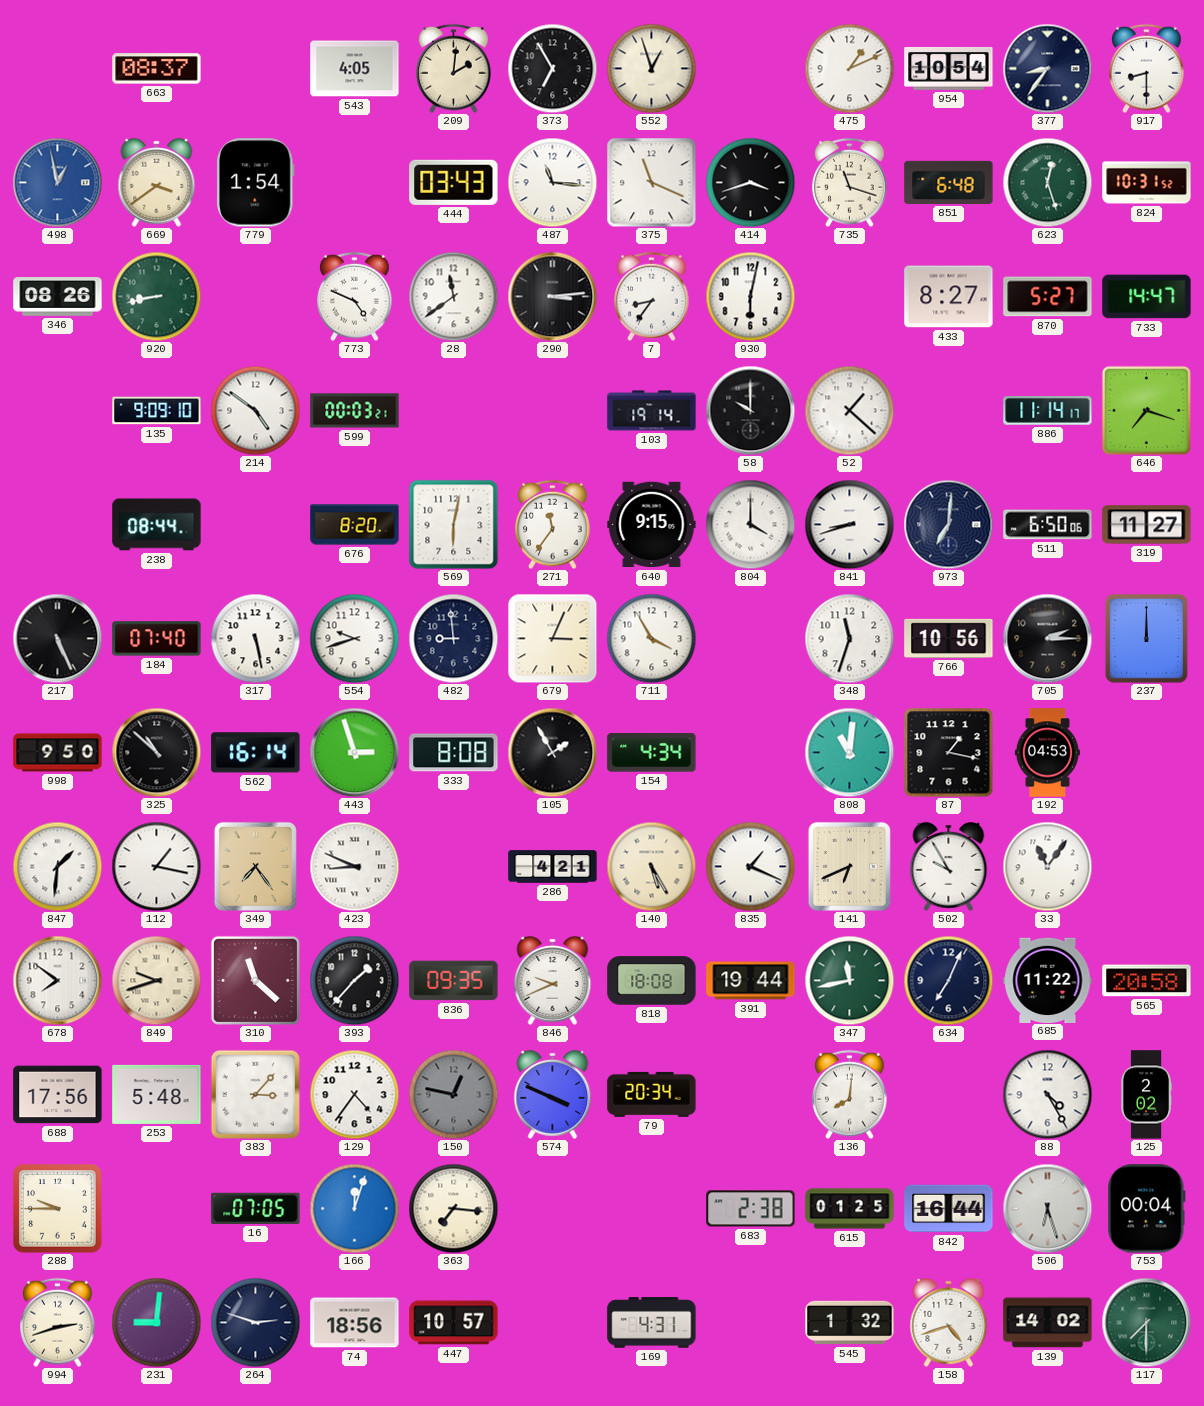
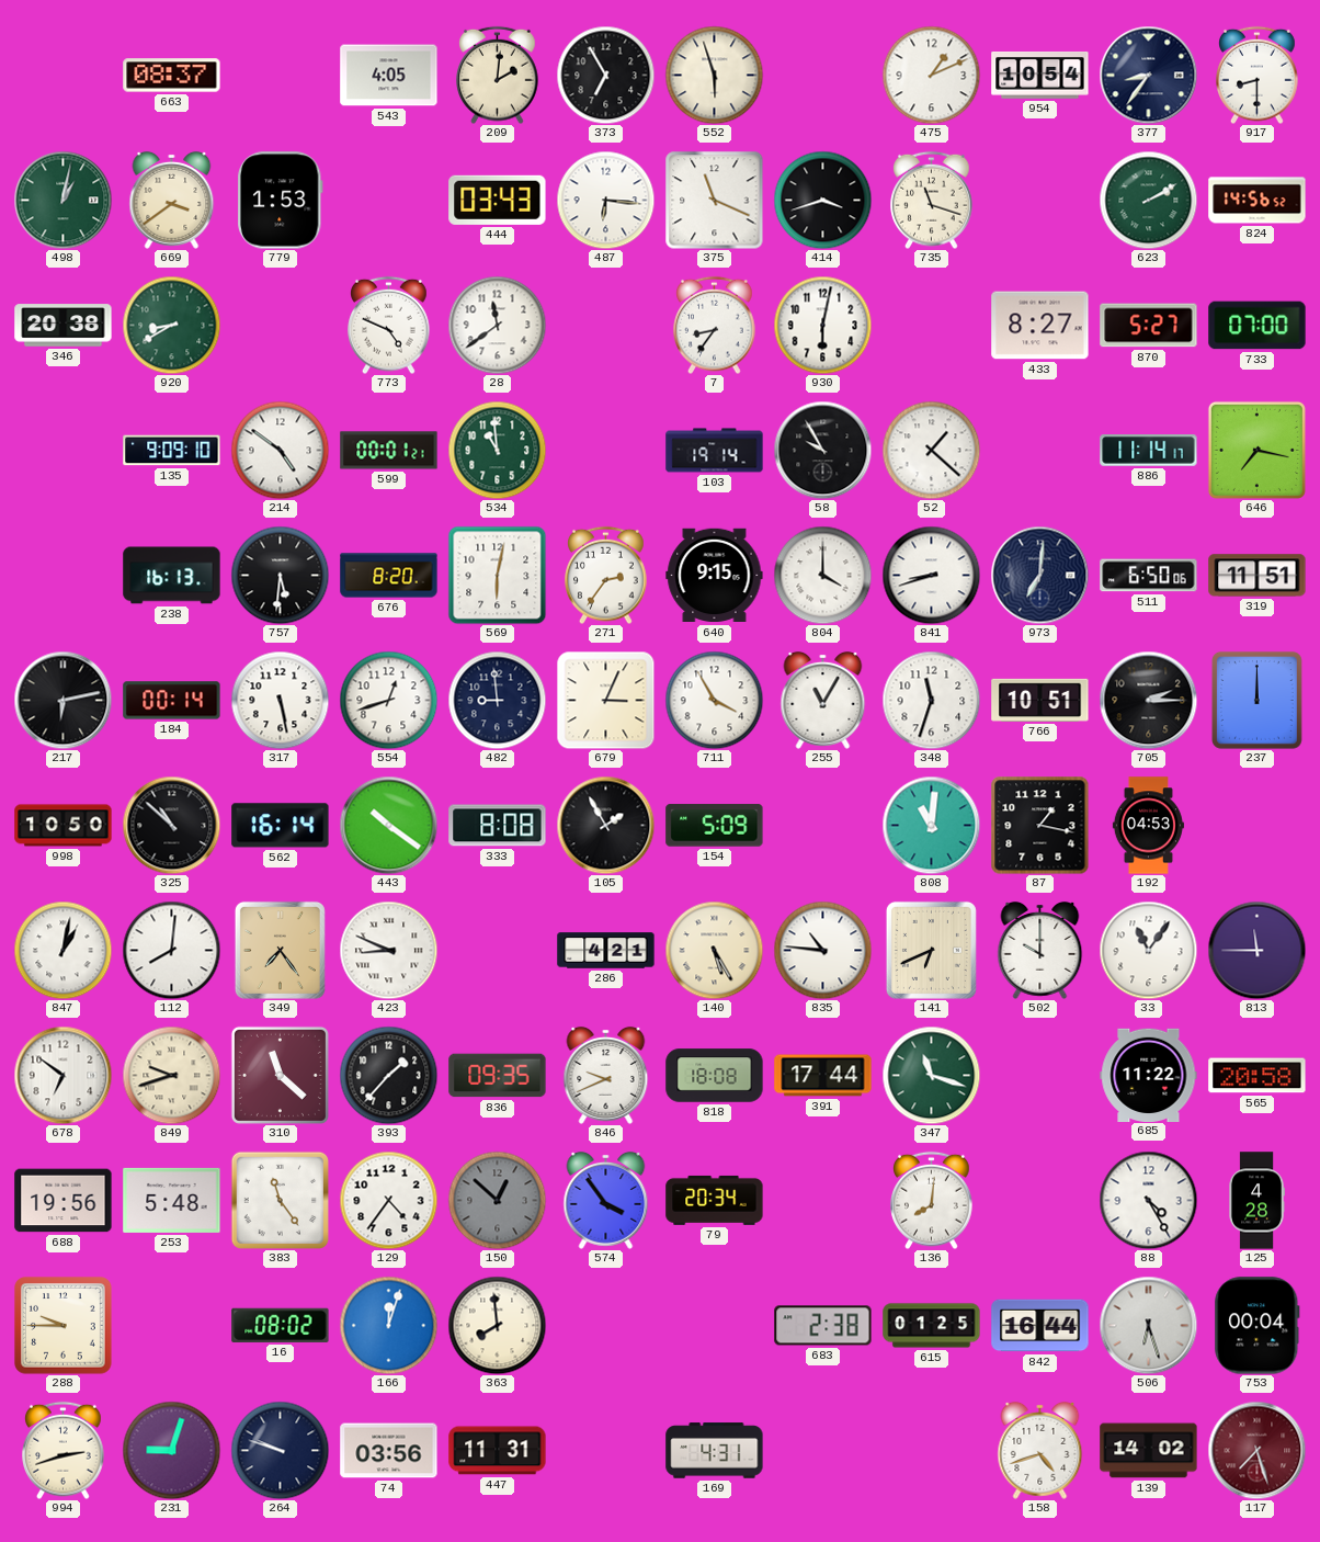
552: 12:57 -> 5:57 (714, 75)
498: 12:58 -> 1:02 (62, 200)
498 dial: blue -> green (62, 200)
779: 1:54 -> 1:53 (280, 201)
487: 11:16 -> 6:16 (605, 200)
851: 6:48 -> none (949, 182)
623: 12:27 -> 2:10 (1148, 200)
824: 10:31 -> 14:56 (1258, 201)
346: 08:26 -> 20:38 (64, 326)
920: 8:43 -> 8:40 (171, 325)
290: 3:14 -> none (552, 296)
733: 14:47 -> 07:00 (1258, 326)
599: 00:03 -> 00:01 (389, 451)
534: none -> 10:59 (497, 450)
58: 10:00 -> 9:55 (822, 450)
646: 7:18 -> 7:17 (1256, 450)
238: 08:44 -> 16:13 (172, 576)
757: none -> 5:31 (280, 575)
271: 11:36 -> 2:36 (606, 575)
319: 11:27 -> 11:51 (1258, 576)
217: 5:26 -> 6:13 (62, 700)
184: 07:40 -> 00:14 (172, 701)
554: 9:42 -> 12:42 (388, 700)
255: none -> 11:05 (823, 700)
766: 10:56 -> 10:51 (1040, 700)
998: 9:50 -> 10:50 (64, 826)
443: 2:57 -> 10:21 (388, 825)
154: 4:34 -> 5:09 (715, 826)
847: 1:31 -> 1:02 (62, 950)
112: 1:17 -> 8:01 (171, 950)
835: 1:19 -> 10:46 (822, 950)
502: 9:55 -> 10:00 (1040, 950)
813: none -> 11:45 (1256, 950)
678: 7:51 -> 6:51 (62, 1075)
391: 19:44 -> 17:44 (823, 1076)
347: 11:43 -> 11:18 (931, 1075)
634: 7:04 -> none (948, 980)
688: 17:56 -> 19:56 (64, 1201)
383: 3:07 -> 11:24 (280, 1200)
150: 12:47 -> 12:52 (497, 1200)
574: 3:49 -> 3:54 (606, 1200)
125: 2:02 -> 4:28 (1256, 1201)
16: 07:05 -> 08:02 (281, 1325)
363: 7:16 -> 7:59 (497, 1325)
231: 9:01 -> 9:03 (171, 1450)
264: 2:48 -> 9:48 (280, 1450)
74: 18:56 -> 03:56 (389, 1451)
447: 10:57 -> 11:31 (498, 1451)
545: 1:32 -> none (850, 1323)
117: 7:30 -> 7:27 (1256, 1450)
117 dial: green -> burgundy (1256, 1450)
